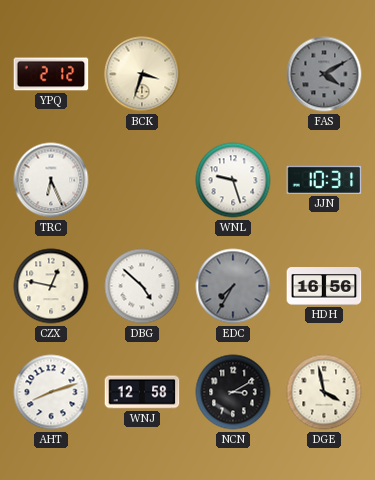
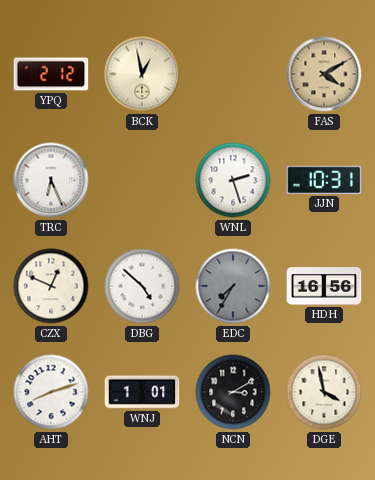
BCK: 3:33 -> 12:58 (142, 74)
FAS dial: grey -> champagne (324, 74)
WNL: 9:27 -> 2:27 (233, 180)
CZX: 12:47 -> 12:49 (51, 286)
WNJ: 12:58 -> 1:01 (142, 392)
